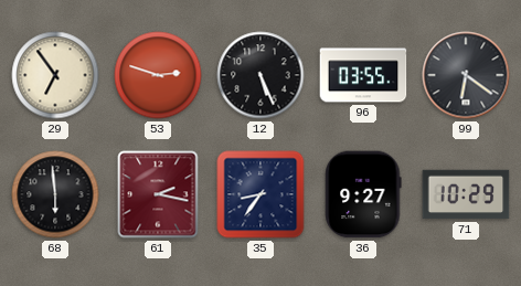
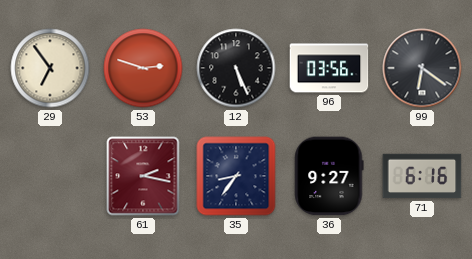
96: 03:55 -> 03:56 (329, 68)
68: 5:59 -> none (55, 194)
71: 10:29 -> 6:16 (422, 176)
